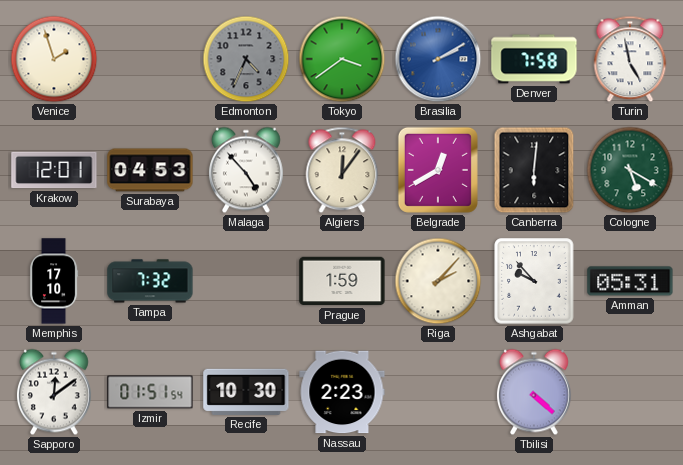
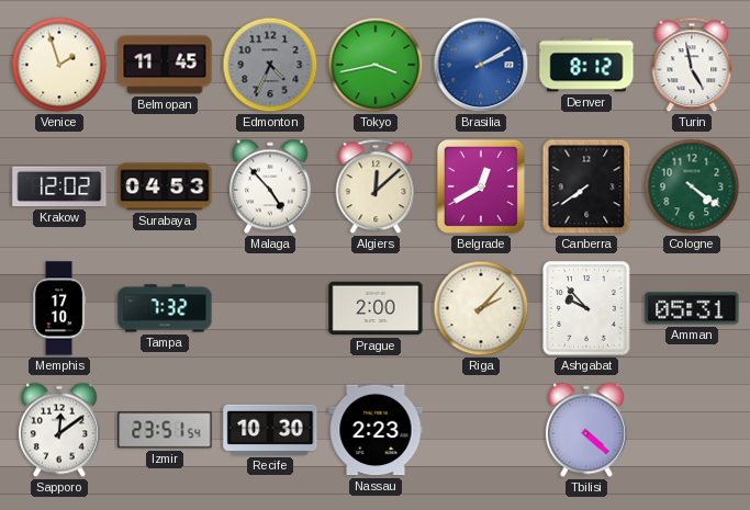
Belmopan: none -> 11:45 (165, 65)
Tokyo: 3:39 -> 3:43 (376, 65)
Denver: 7:58 -> 8:12 (586, 65)
Krakow: 12:01 -> 12:02 (59, 186)
Algiers: 12:06 -> 12:08 (376, 186)
Canberra: 6:01 -> 7:39 (586, 186)
Cologne: 5:20 -> 4:21 (692, 186)
Prague: 1:59 -> 2:00 (376, 308)
Izmir: 01:51 -> 23:51 (165, 430)
